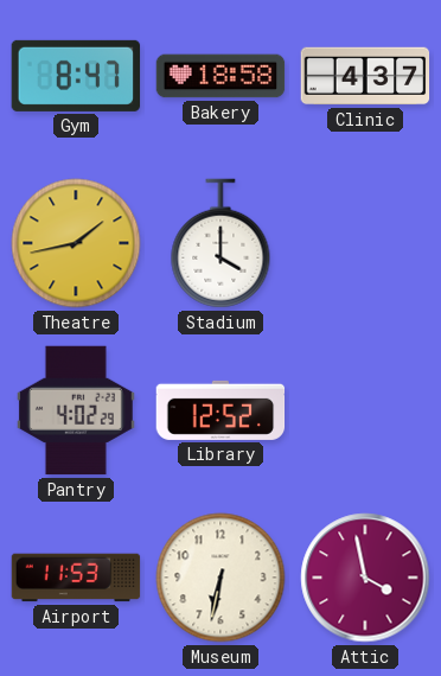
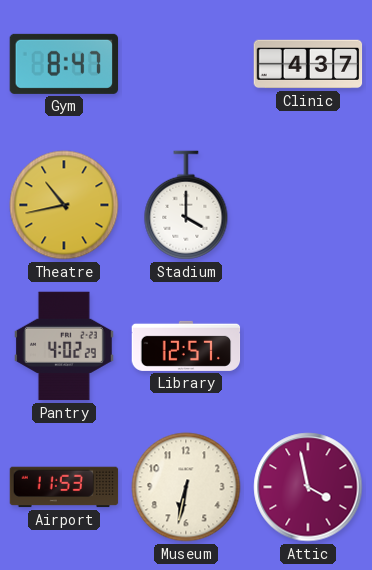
Bakery: 18:58 -> none (220, 76)
Theatre: 1:43 -> 10:43 (64, 205)
Library: 12:52 -> 12:57 (186, 346)
